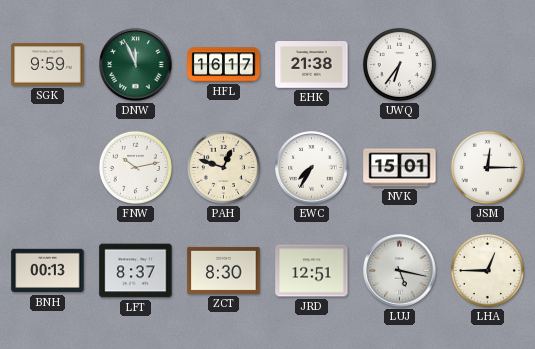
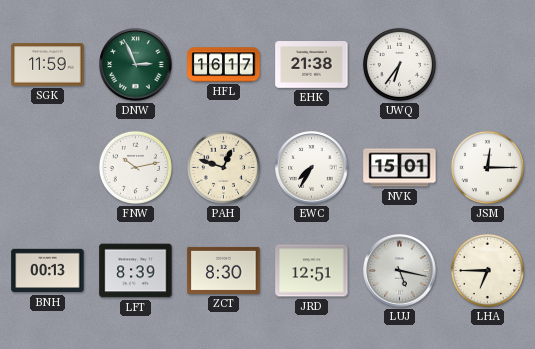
SGK: 9:59 -> 11:59 (48, 65)
DNW: 11:56 -> 2:56 (136, 65)
LFT: 8:37 -> 8:39 (136, 271)
LHA: 12:45 -> 6:45 (487, 270)
